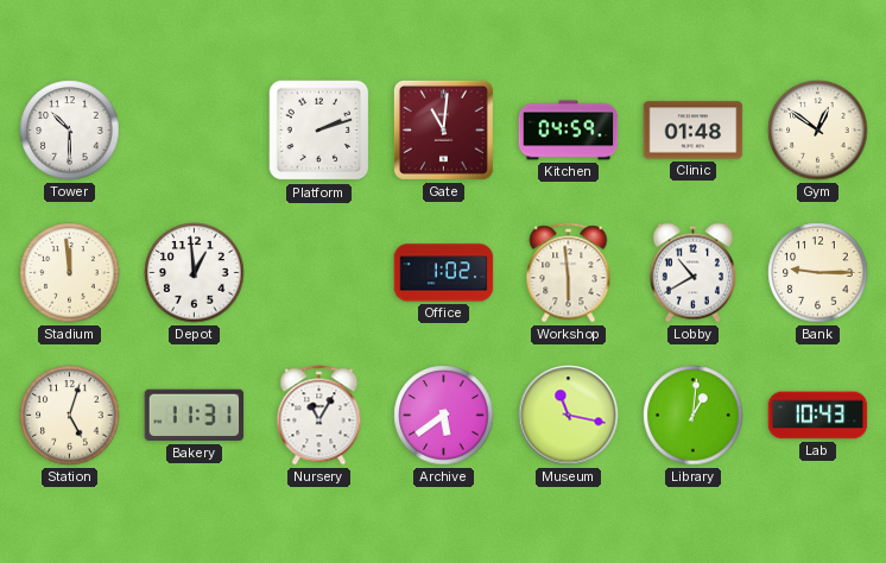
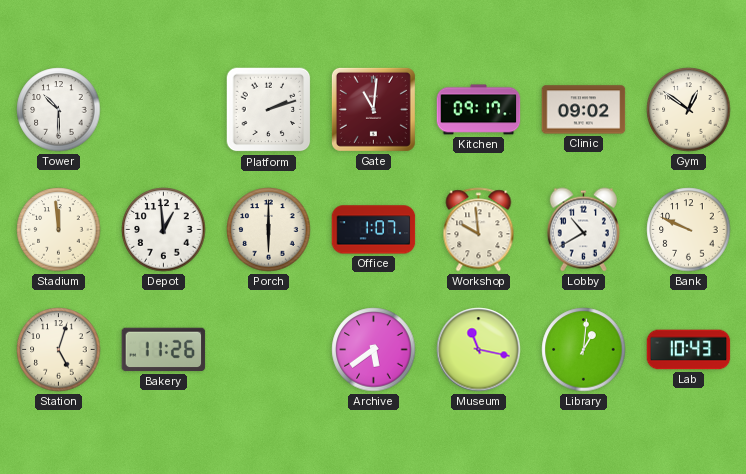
Kitchen: 04:59 -> 09:17 (479, 110)
Clinic: 01:48 -> 09:02 (584, 110)
Porch: none -> 6:00 (269, 230)
Office: 1:02 -> 1:07 (374, 230)
Workshop: 5:59 -> 9:59 (479, 230)
Bank: 9:15 -> 9:49 (689, 230)
Bakery: 11:31 -> 11:26 (164, 350)
Nursery: 11:05 -> none (319, 416)
